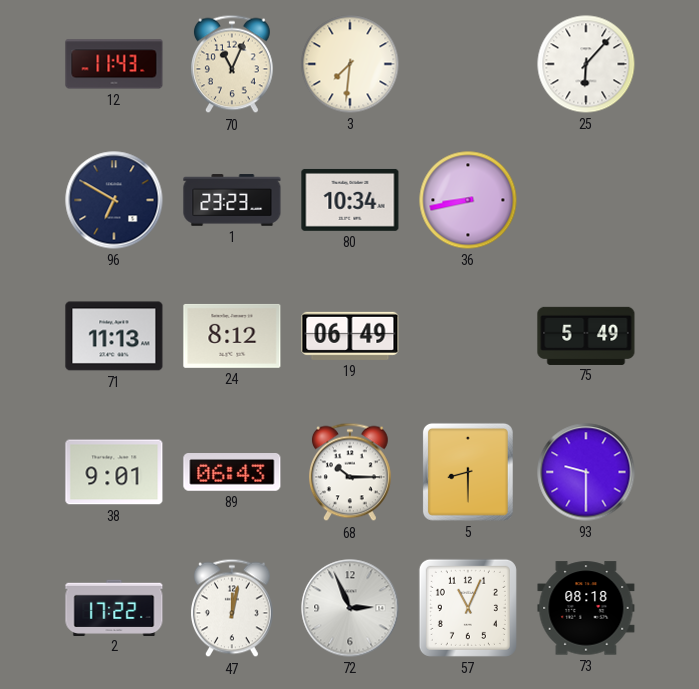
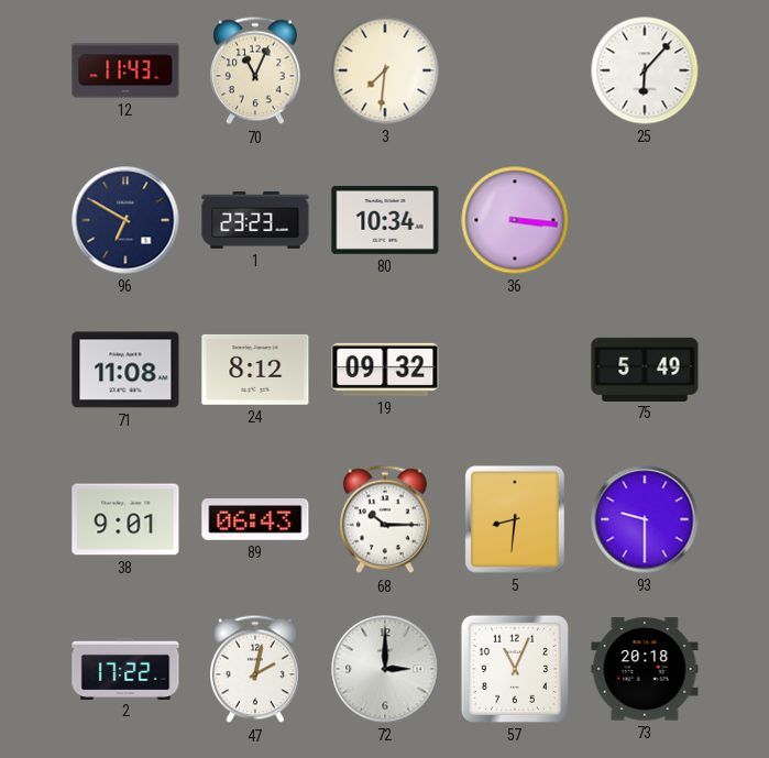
36: 8:43 -> 3:16 (515, 220)
71: 11:13 -> 11:08 (125, 370)
19: 06:49 -> 09:32 (385, 370)
5: 8:30 -> 8:31 (515, 519)
47: 12:02 -> 2:02 (256, 669)
72: 2:56 -> 3:00 (385, 669)
73: 08:18 -> 20:18 (645, 669)
